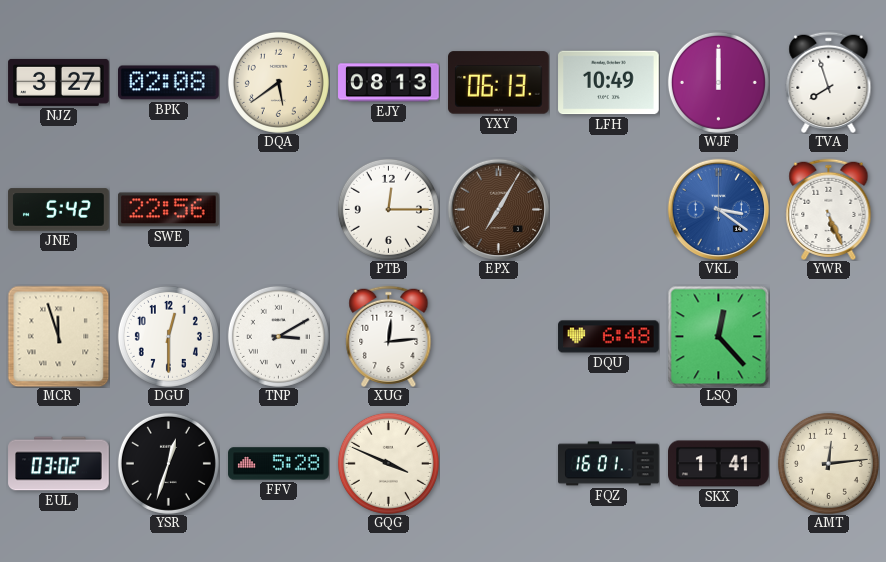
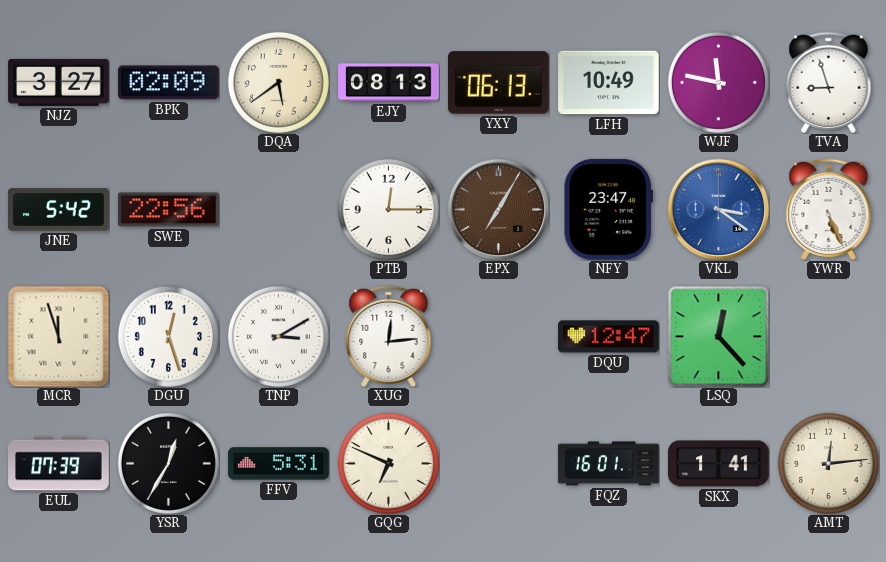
BPK: 02:08 -> 02:09 (169, 83)
WJF: 12:00 -> 11:47 (718, 82)
TVA: 7:57 -> 8:57 (829, 82)
NFY: none -> 23:47 (608, 210)
DGU: 12:30 -> 12:27 (168, 336)
DQU: 6:48 -> 12:47 (609, 337)
EUL: 03:02 -> 07:39 (59, 464)
YSR: 12:33 -> 12:35 (168, 463)
FFV: 5:28 -> 5:31 (279, 464)
GQG: 3:49 -> 6:49 (388, 463)
